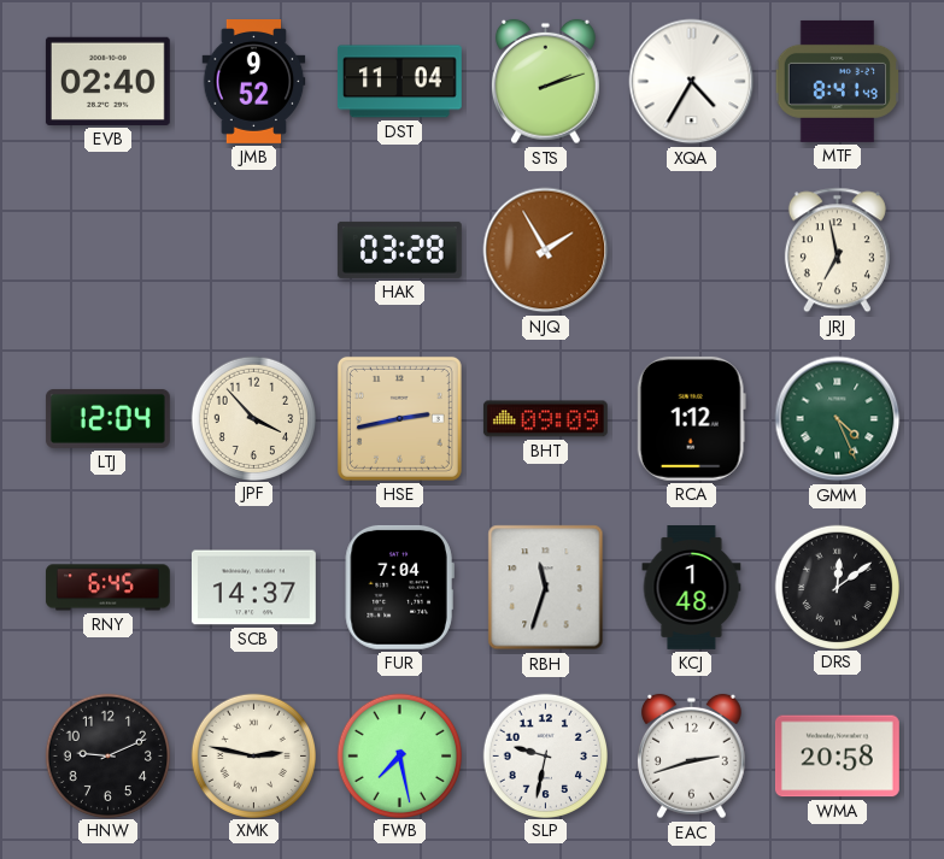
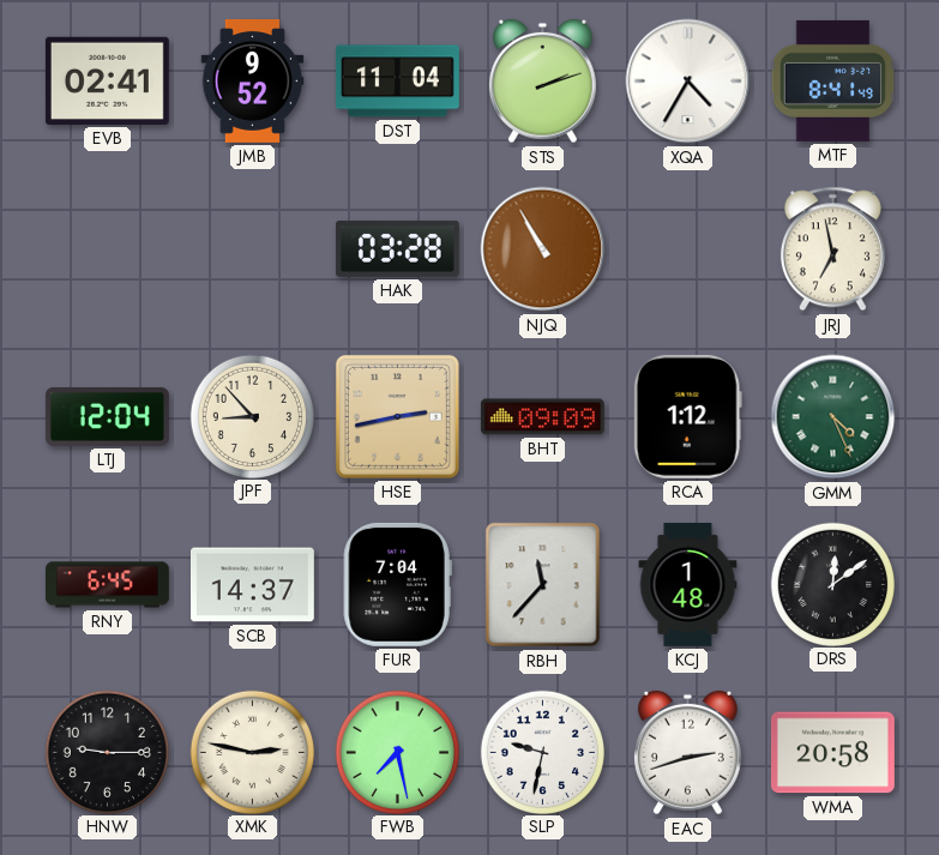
EVB: 02:40 -> 02:41 (107, 80)
NJQ: 1:55 -> 10:55 (543, 249)
JPF: 3:53 -> 8:53 (252, 416)
RBH: 11:33 -> 11:37 (543, 585)
HNW: 9:11 -> 9:15 (107, 752)
